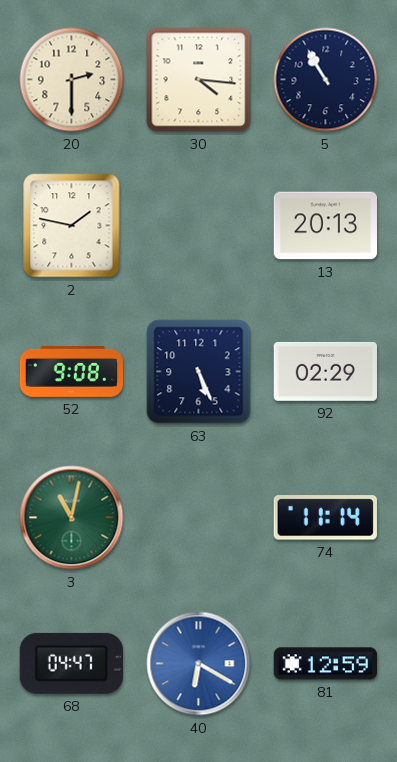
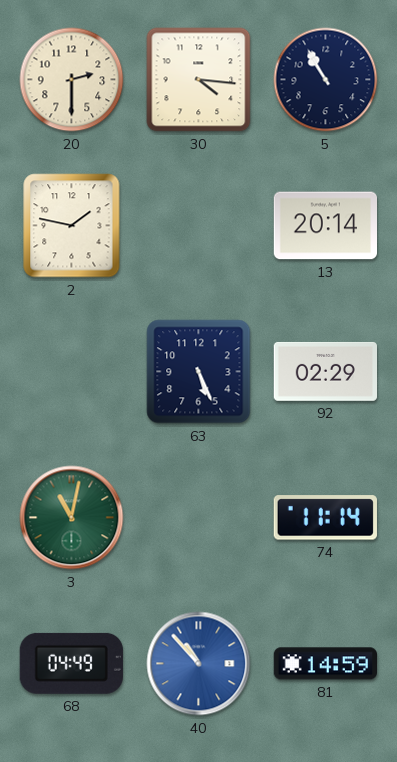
13: 20:13 -> 20:14 (326, 226)
52: 9:08 -> none (71, 371)
68: 04:47 -> 04:49 (71, 663)
40: 6:20 -> 10:53 (199, 664)
81: 12:59 -> 14:59 (325, 664)
